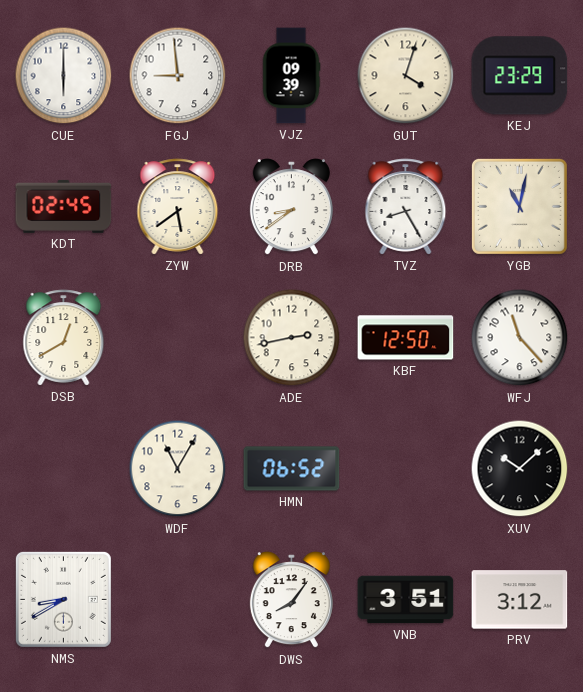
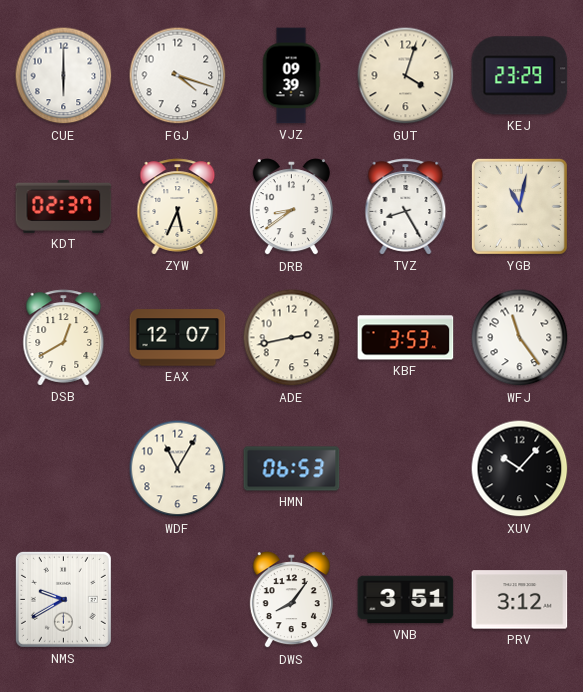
FGJ: 8:59 -> 4:18 (178, 76)
KDT: 02:45 -> 02:37 (64, 206)
ZYW: 5:39 -> 5:34 (178, 207)
EAX: none -> 12:07 (178, 338)
KBF: 12:50 -> 3:53 (406, 338)
WFJ: 11:23 -> 11:24 (520, 338)
HMN: 06:52 -> 06:53 (292, 469)
XUV: 10:08 -> 10:07 (520, 469)
NMS: 8:40 -> 9:40 (63, 599)
